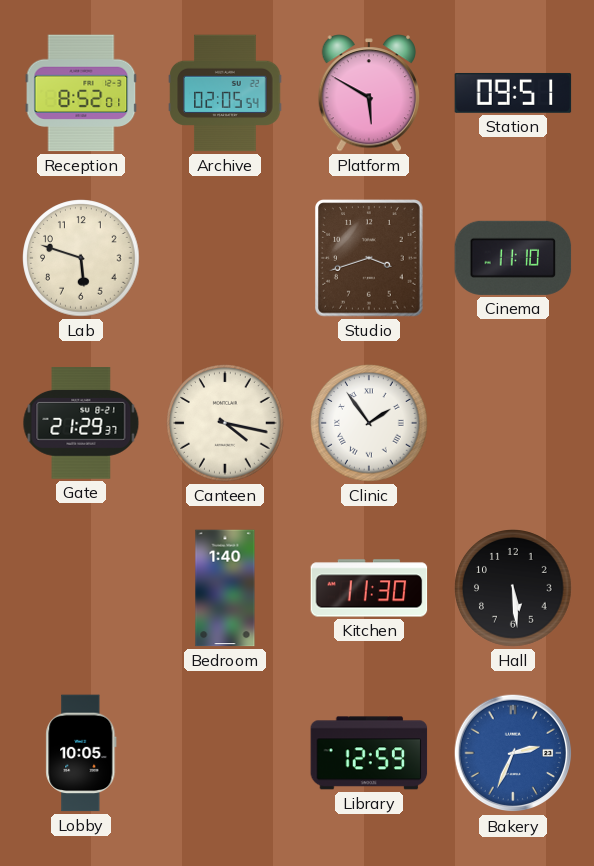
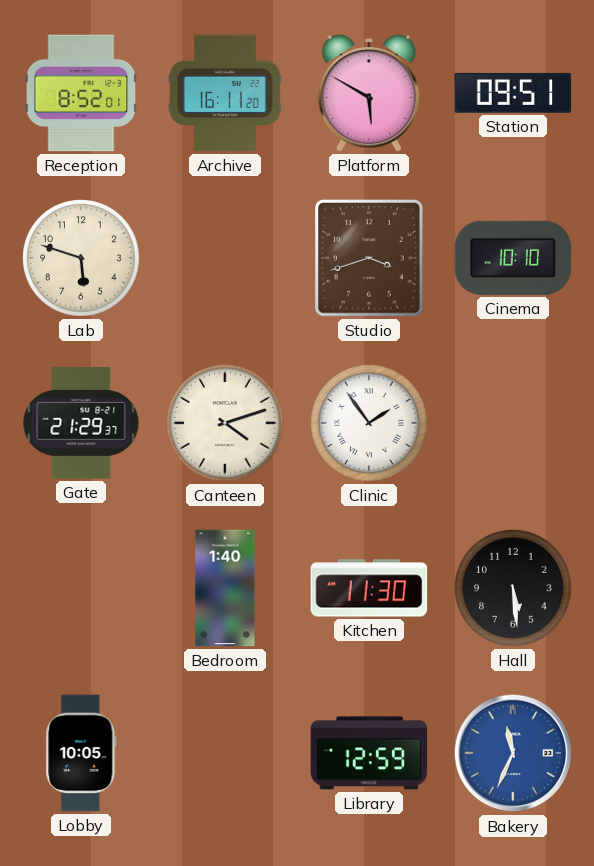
Archive: 02:05 -> 16:11 (225, 93)
Cinema: 11:10 -> 10:10 (513, 258)
Canteen: 4:17 -> 4:12 (225, 423)
Bakery: 2:34 -> 11:34 (513, 753)
